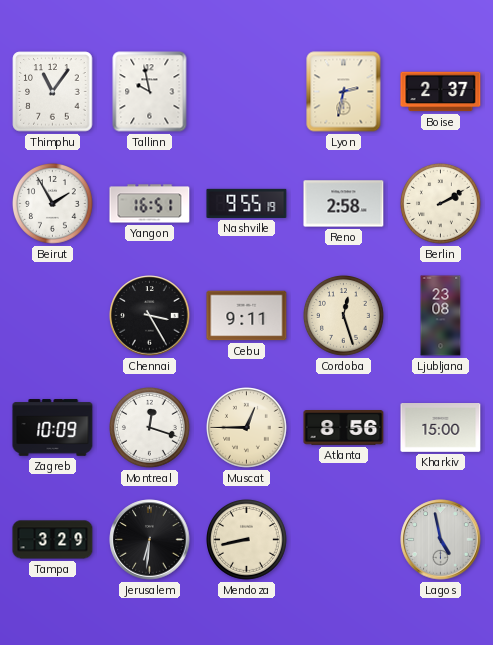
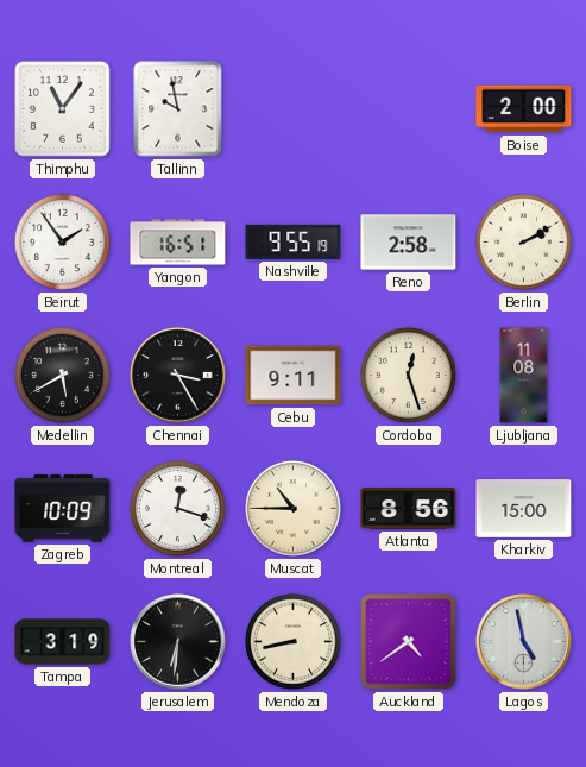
Lyon: 2:32 -> none (344, 92)
Boise: 2:37 -> 2:00 (524, 109)
Beirut: 1:55 -> 1:54 (63, 243)
Medellin: none -> 5:40 (63, 376)
Ljubljana: 23:08 -> 11:08 (524, 376)
Muscat: 12:45 -> 10:45 (294, 509)
Tampa: 3:29 -> 3:19 (63, 642)
Auckland: none -> 4:39 (409, 642)
